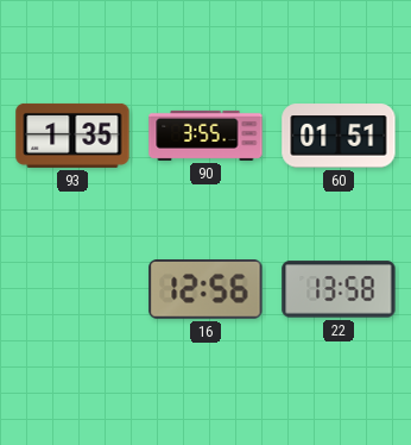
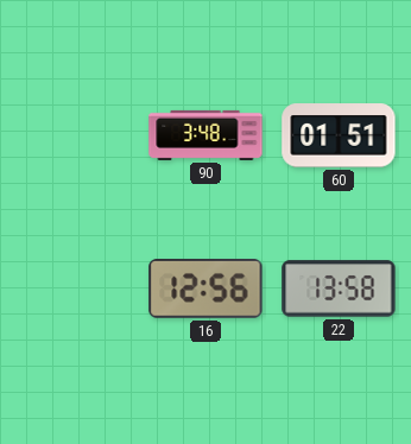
93: 1:35 -> none (72, 136)
90: 3:55 -> 3:48 (205, 135)
